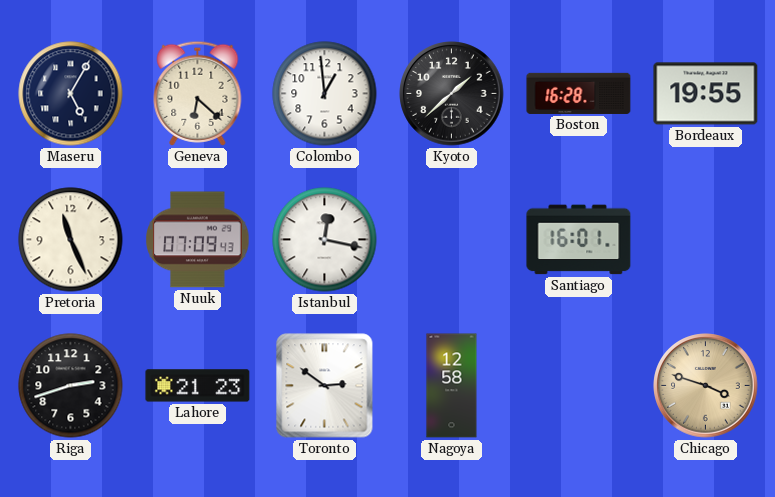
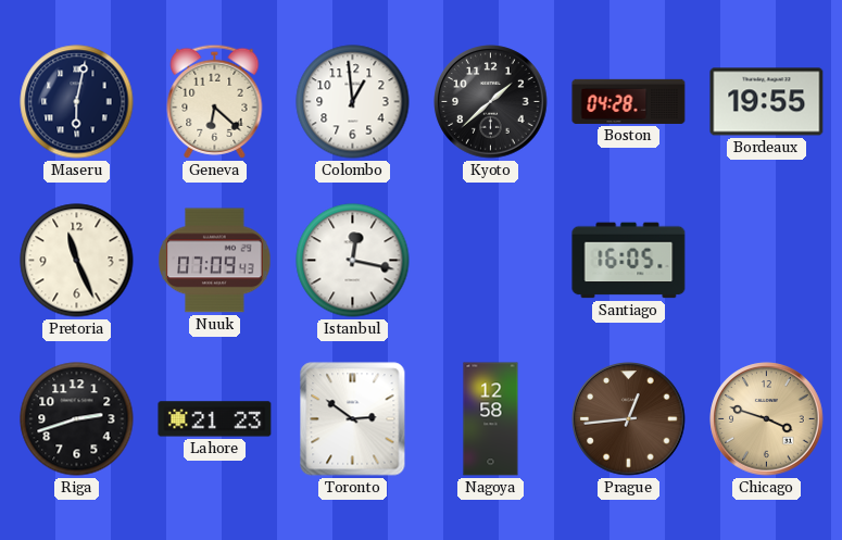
Maseru: 5:05 -> 6:02 (77, 102)
Boston: 16:28 -> 04:28 (629, 101)
Santiago: 16:01 -> 16:05 (629, 261)
Prague: none -> 12:44 (629, 419)
